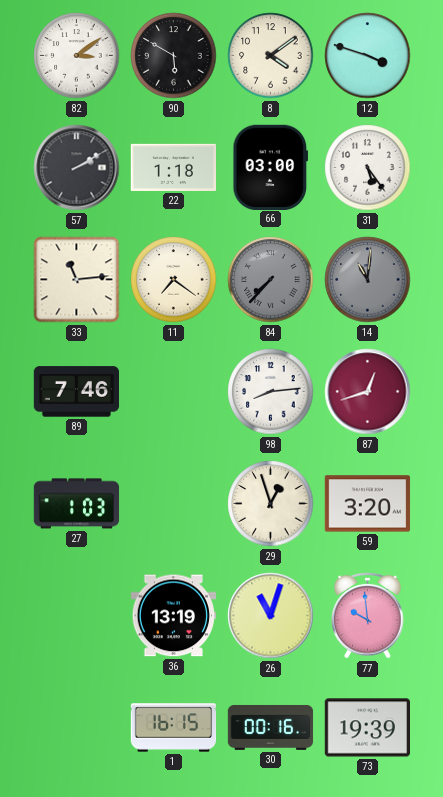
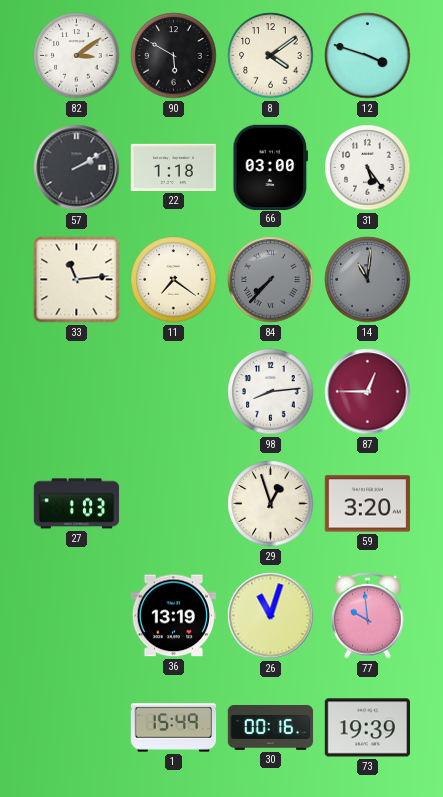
89: 7:46 -> none (76, 392)
87: 12:42 -> 12:45 (368, 392)
1: 16:15 -> 15:49 (174, 728)
